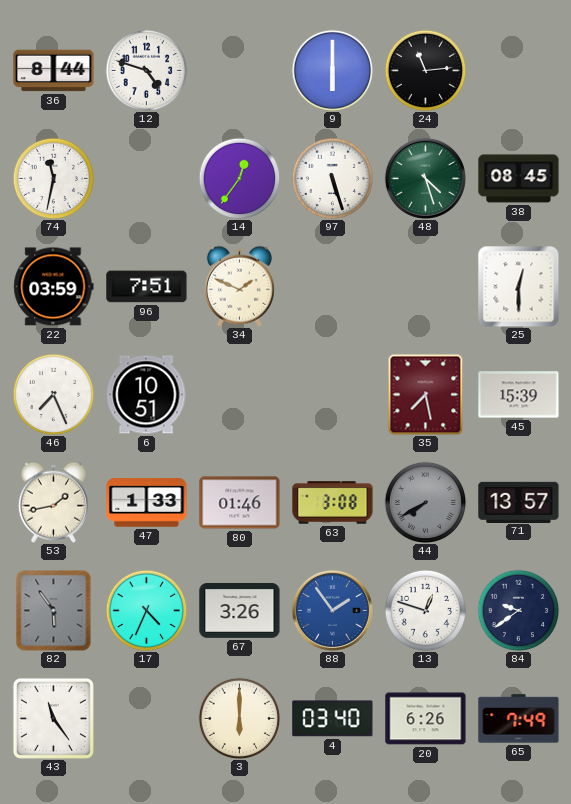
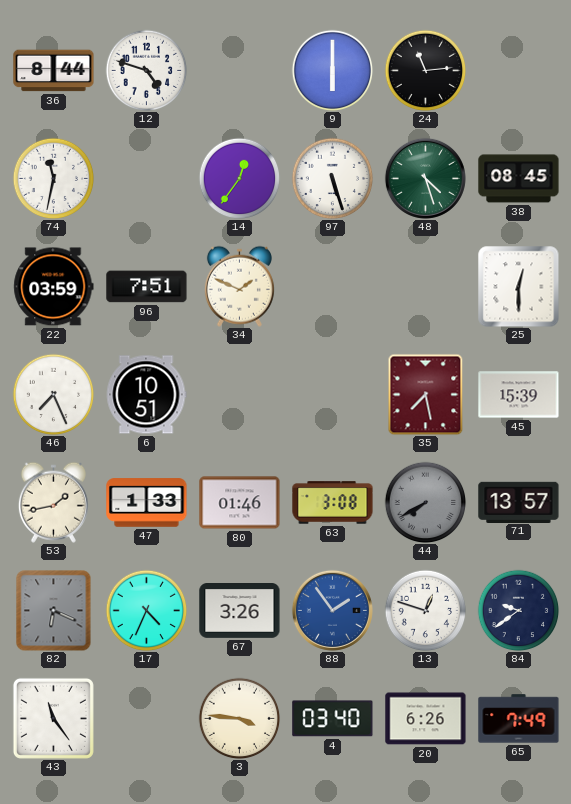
82: 5:54 -> 6:19 (54, 610)
3: 6:00 -> 3:46 (239, 718)
